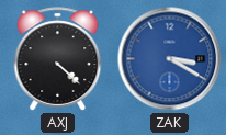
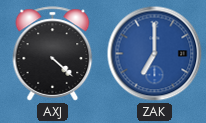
ZAK: 3:20 -> 7:00 (155, 54)
